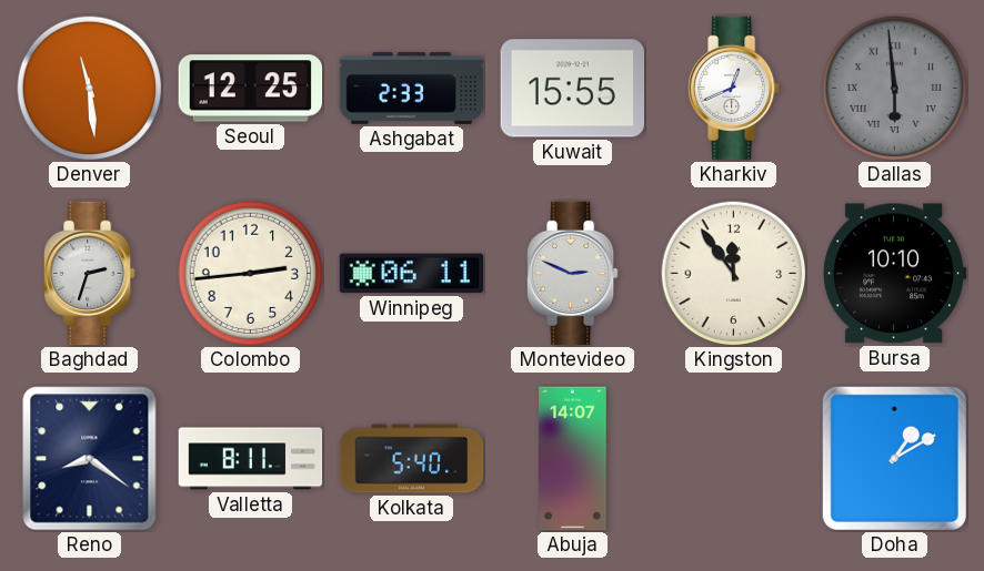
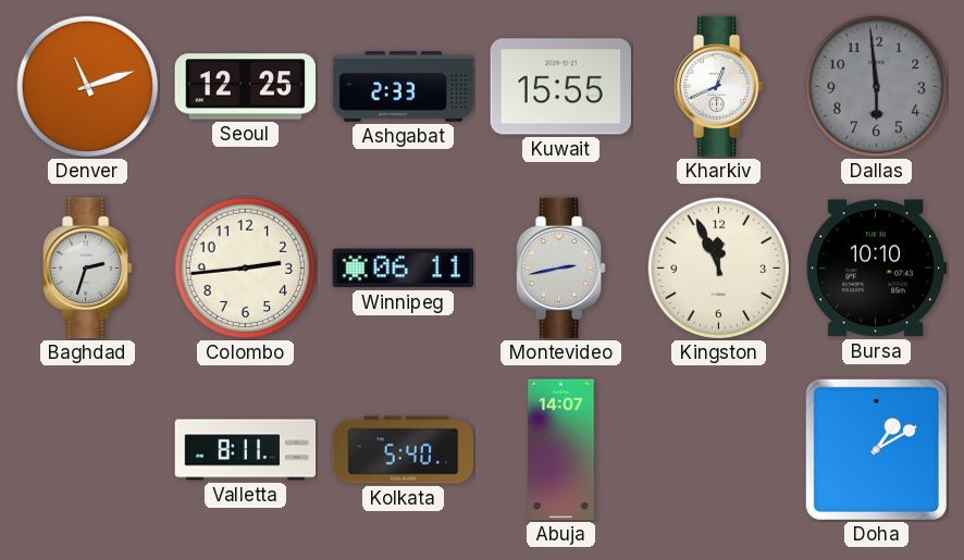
Denver: 11:29 -> 11:12 (88, 87)
Dallas numerals: Roman -> Arabic (877, 87)
Montevideo: 2:49 -> 2:43 (561, 269)
Kingston: 11:54 -> 11:56 (719, 269)
Reno: 8:21 -> none (90, 459)
